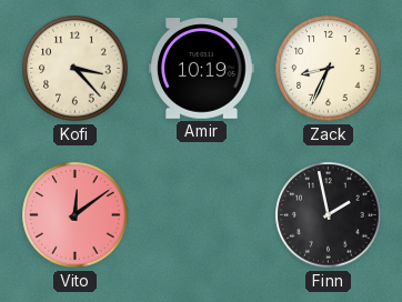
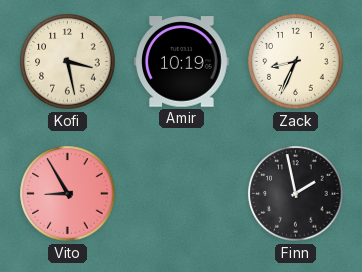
Kofi: 3:23 -> 3:28 (68, 62)
Vito: 12:09 -> 8:55 (68, 194)
